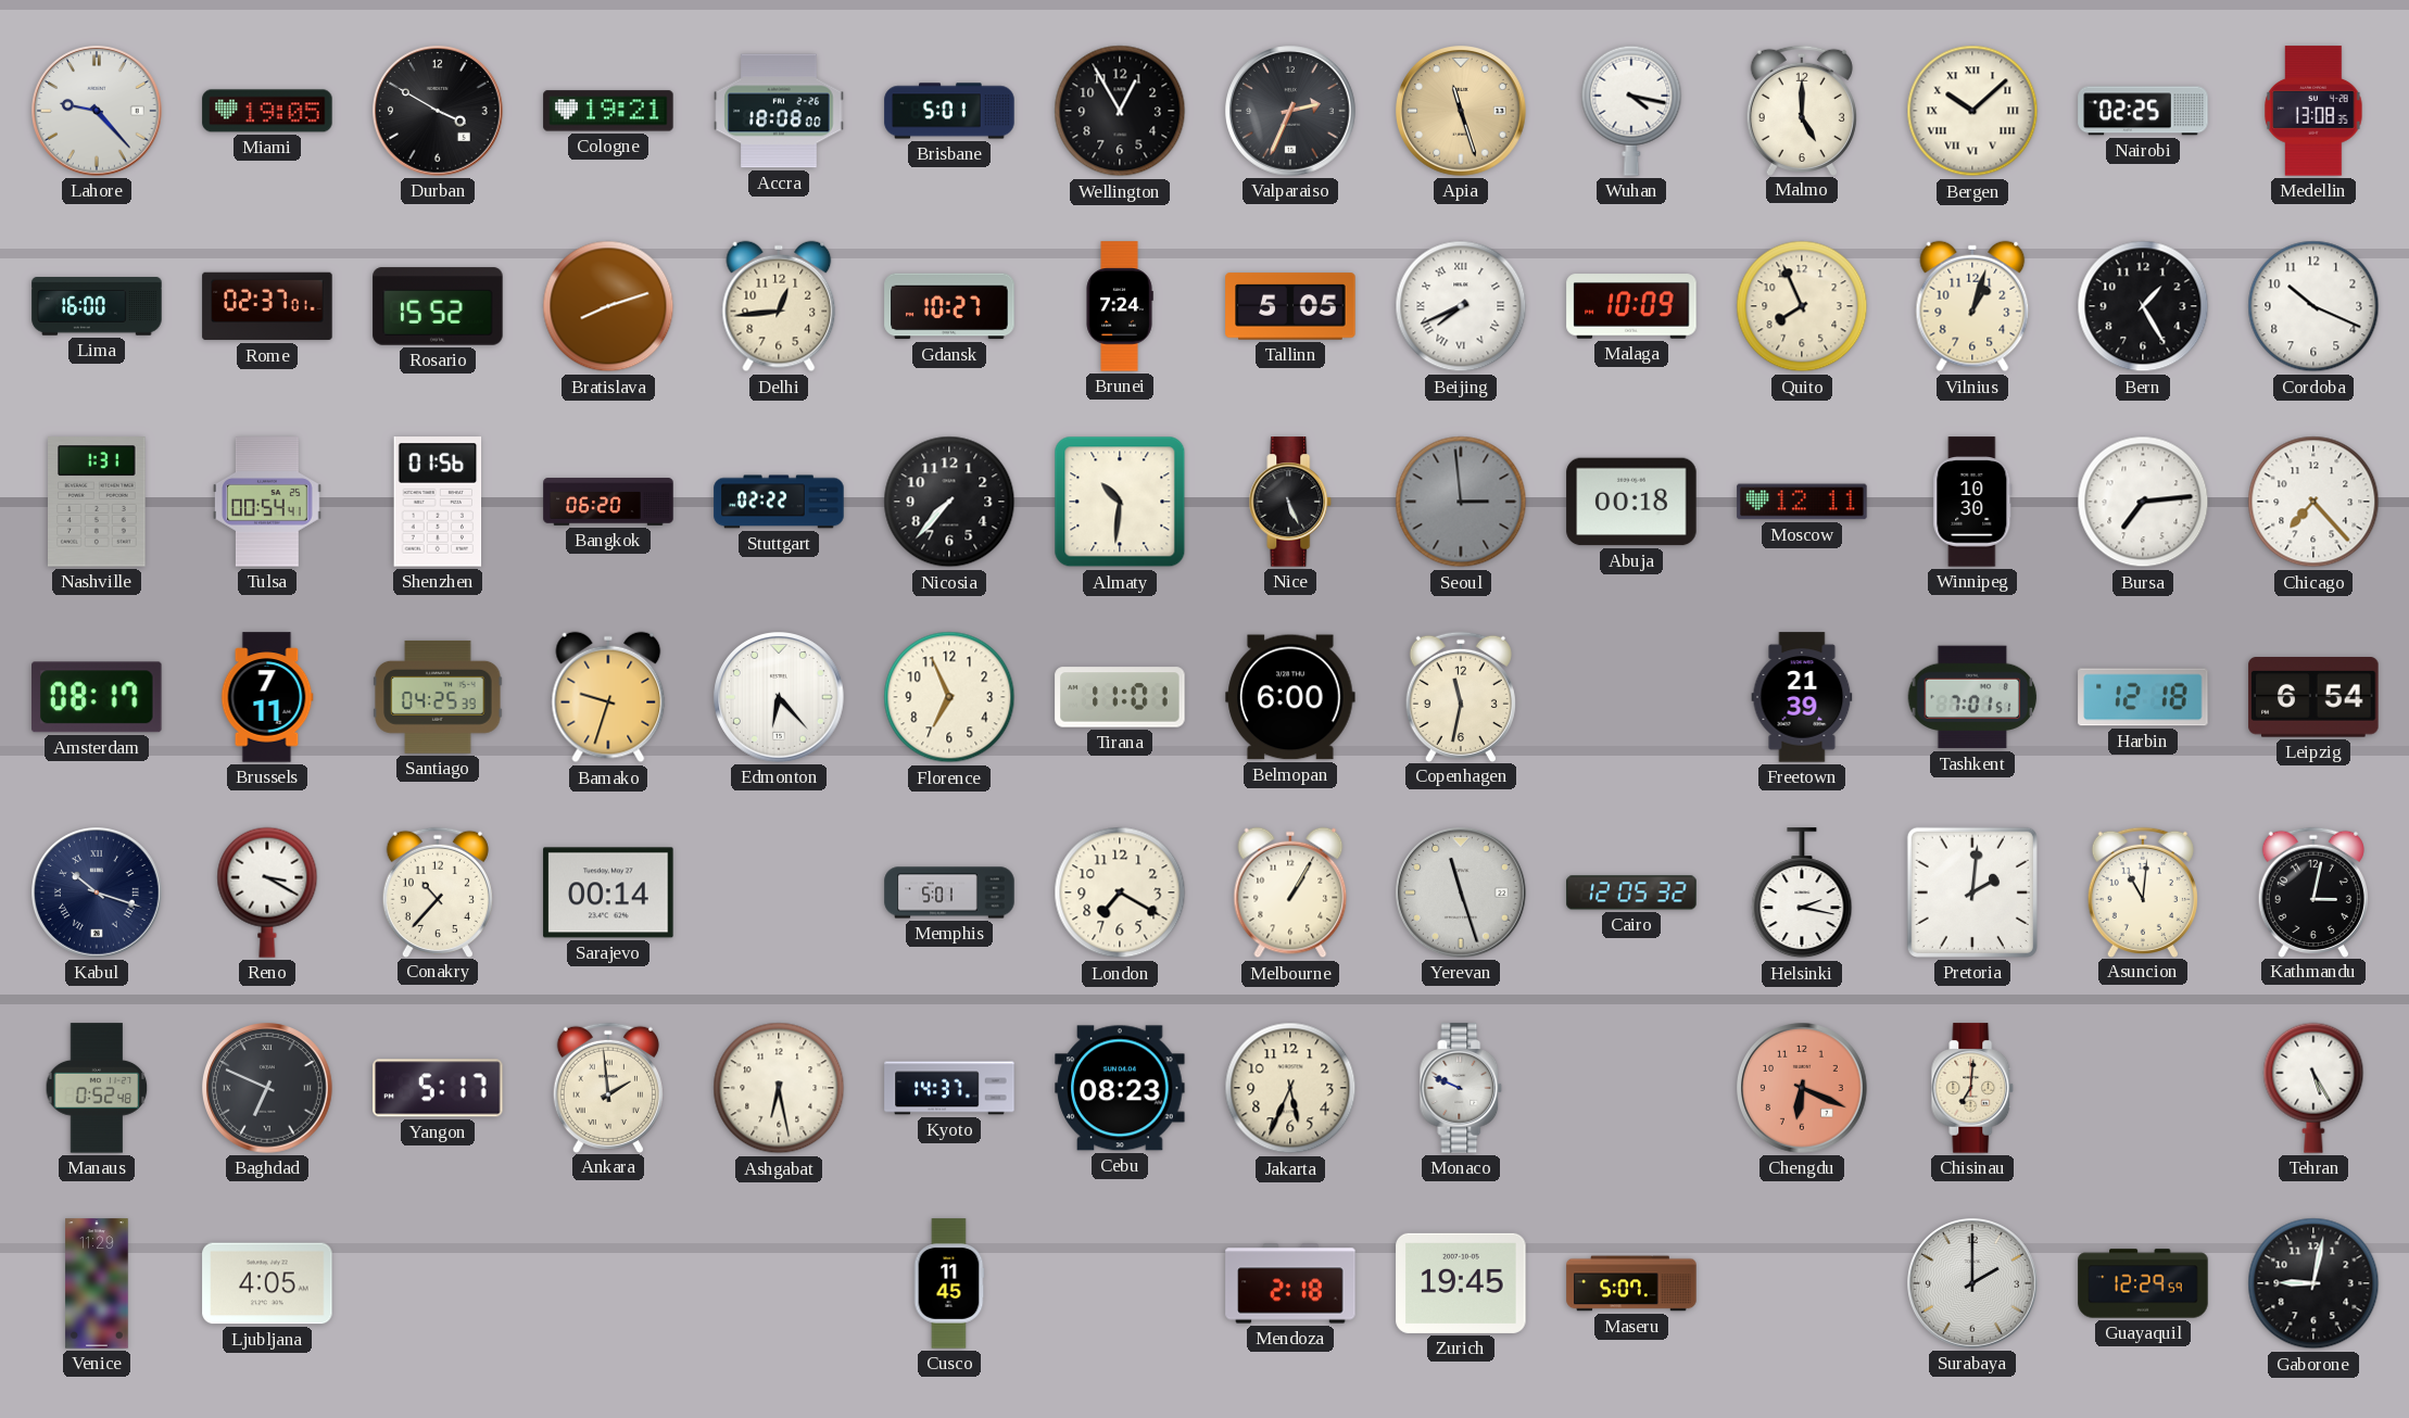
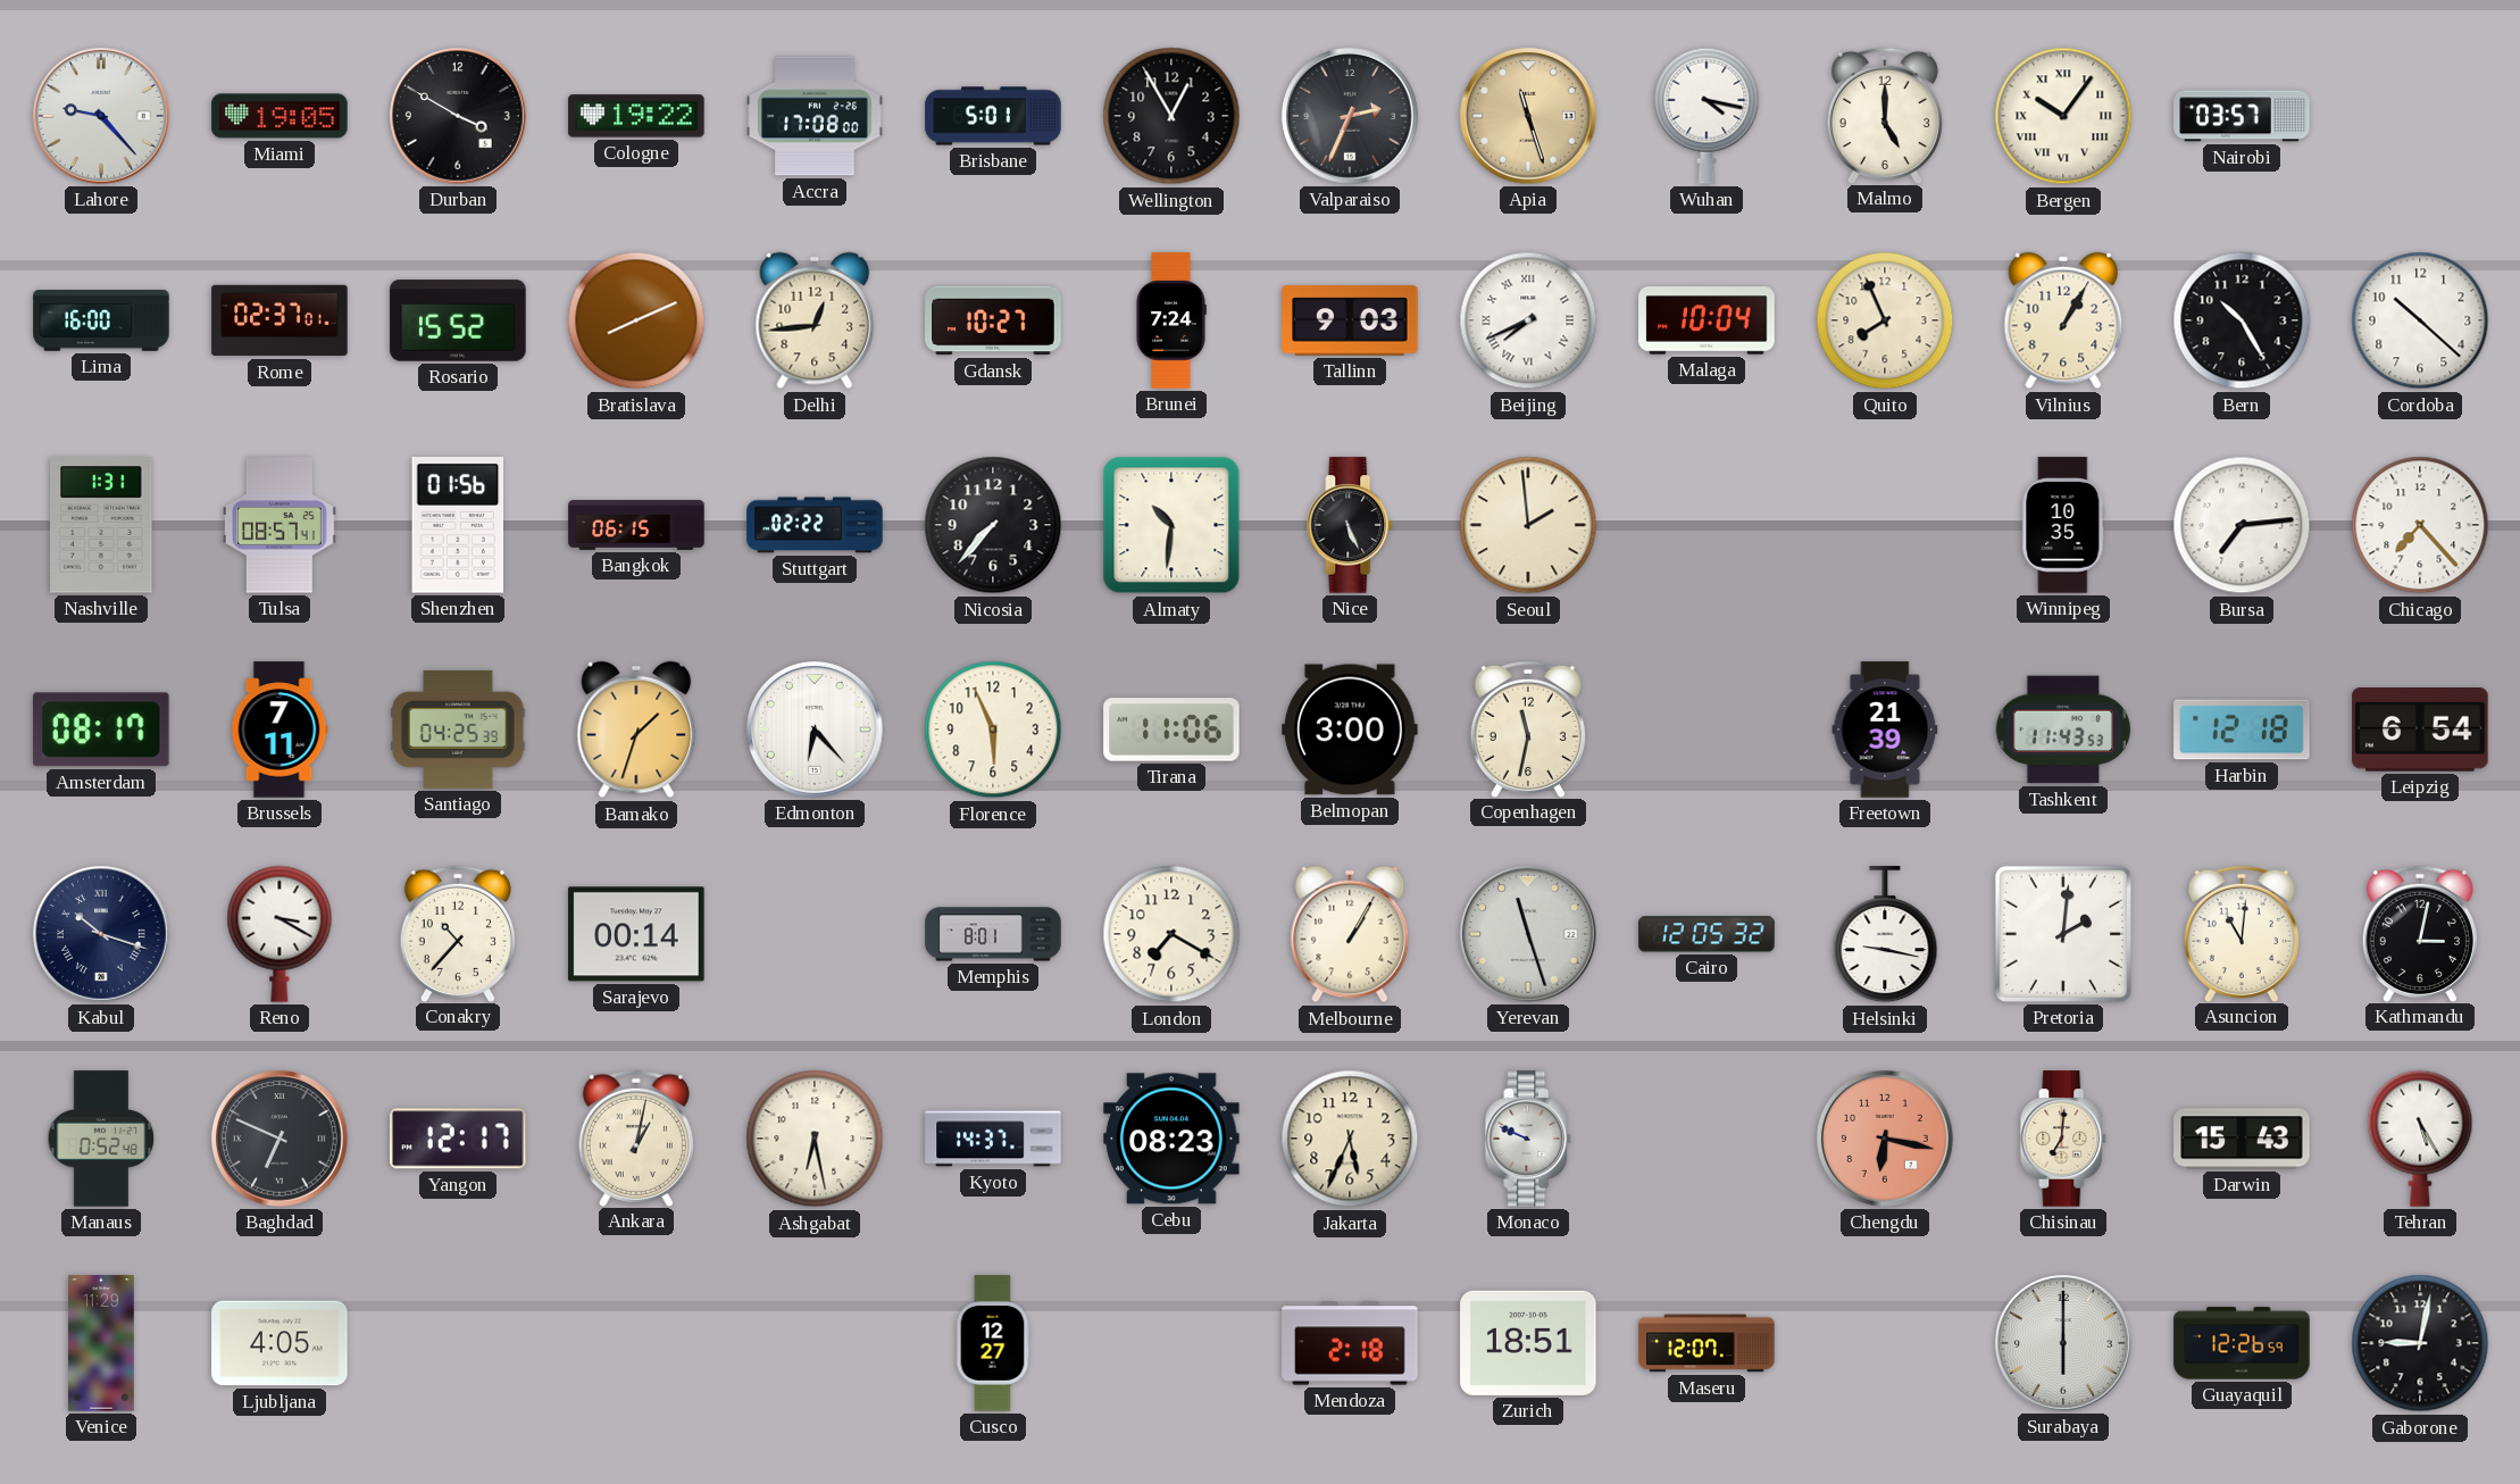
Cologne: 19:21 -> 19:22 (636, 116)
Accra: 18:08 -> 17:08 (815, 116)
Bergen: 10:08 -> 10:06 (2063, 116)
Nairobi: 02:25 -> 03:57 (2242, 116)
Medellin: 13:08 -> none (2313, 111)
Bratislava: 8:12 -> 8:11 (636, 320)
Tallinn: 5:05 -> 9:03 (1350, 320)
Malaga: 10:09 -> 10:04 (1707, 320)
Vilnius: 1:03 -> 1:05 (2063, 320)
Bern: 1:25 -> 10:25 (2242, 320)
Cordoba: 10:19 -> 10:22 (2420, 320)
Tulsa: 00:54 -> 08:57 (281, 525)
Bangkok: 06:20 -> 06:15 (636, 525)
Seoul: 2:59 -> 1:59 (1528, 525)
Seoul dial: grey -> cream (1528, 525)
Abuja: 00:18 -> none (1631, 502)
Moscow: 12:11 -> none (1802, 502)
Winnipeg: 10:30 -> 10:35 (2063, 525)
Bamako: 9:33 -> 1:33 (636, 730)
Florence: 6:56 -> 5:56 (993, 730)
Tirana: 11:01 -> 11:06 (1171, 730)
Belmopan: 6:00 -> 3:00 (1350, 730)
Tashkent: 7:01 -> 11:43 (2063, 730)
Memphis: 5:01 -> 8:01 (993, 934)
Helsinki: 2:17 -> 9:17 (1885, 935)
Yangon: 5:17 -> 12:17 (458, 1139)
Ankara: 1:59 -> 1:02 (636, 1137)
Chengdu: 6:19 -> 6:17 (1886, 1140)
Darwin: none -> 15:43 (2242, 1139)
Cusco: 11:45 -> 12:27 (993, 1343)
Zurich: 19:45 -> 18:51 (1528, 1343)
Maseru: 5:07 -> 12:07 (1707, 1343)
Surabaya: 2:00 -> 6:00 (2064, 1344)
Guayaquil: 12:29 -> 12:26 (2242, 1343)
